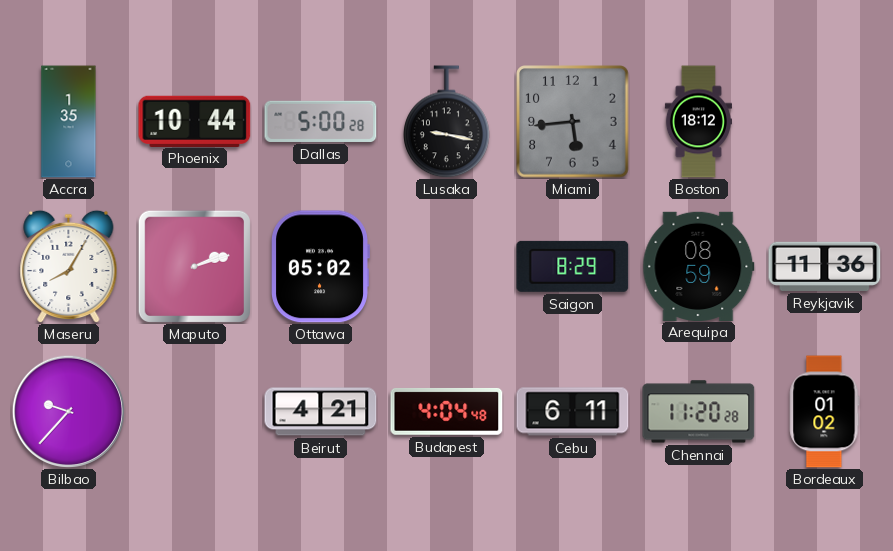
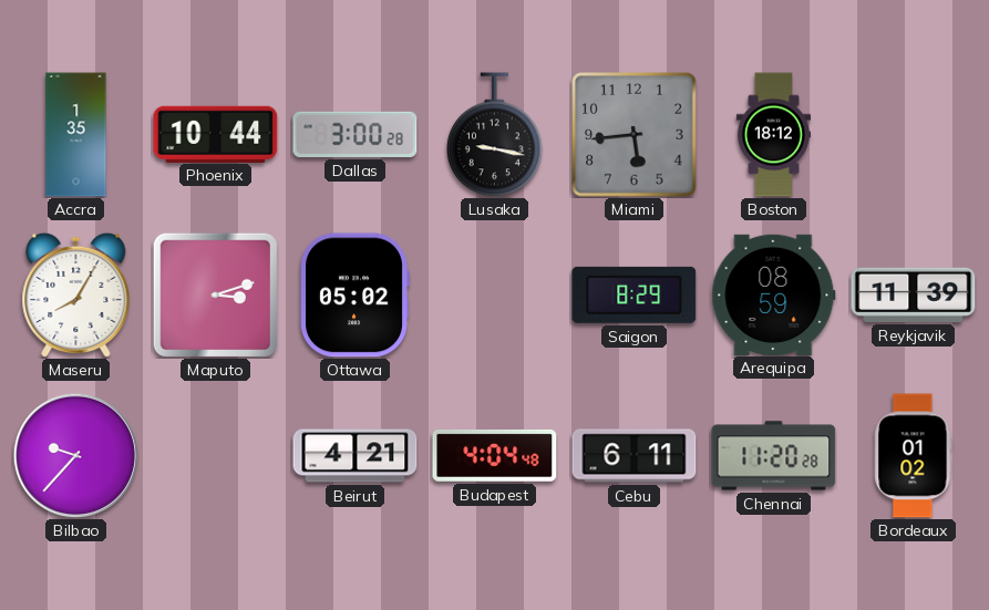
Dallas: 5:00 -> 3:00 (356, 134)
Maputo: 2:12 -> 3:12 (215, 294)
Reykjavik: 11:36 -> 11:39 (914, 294)
